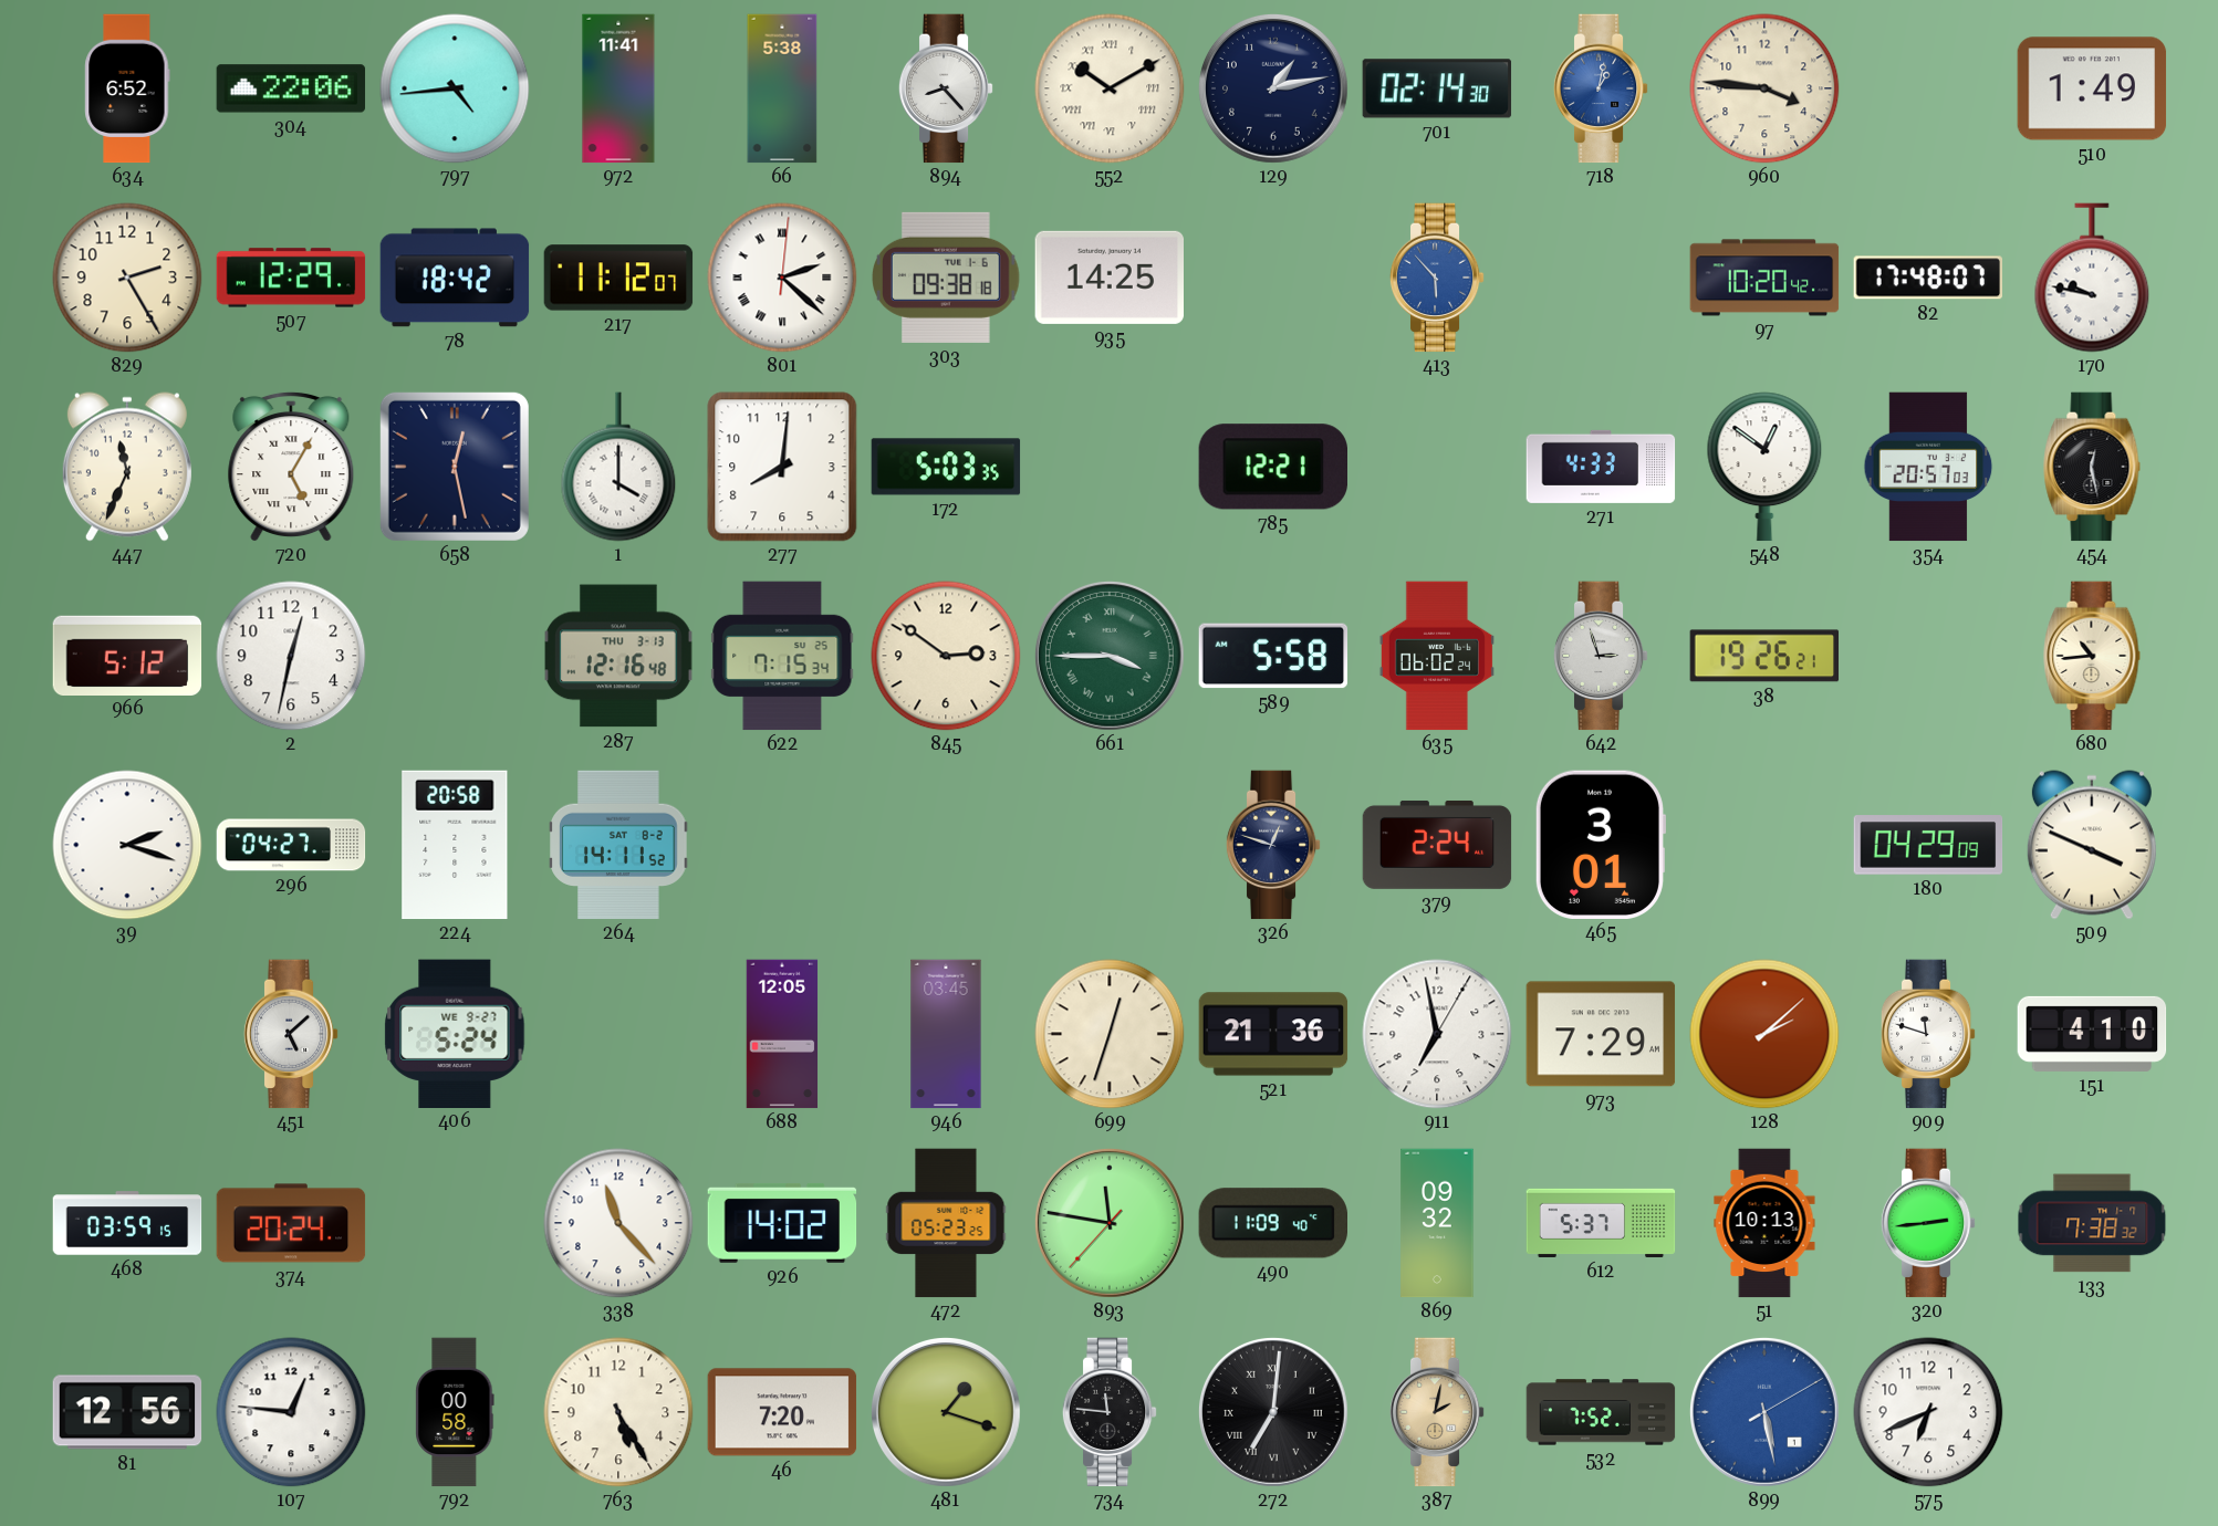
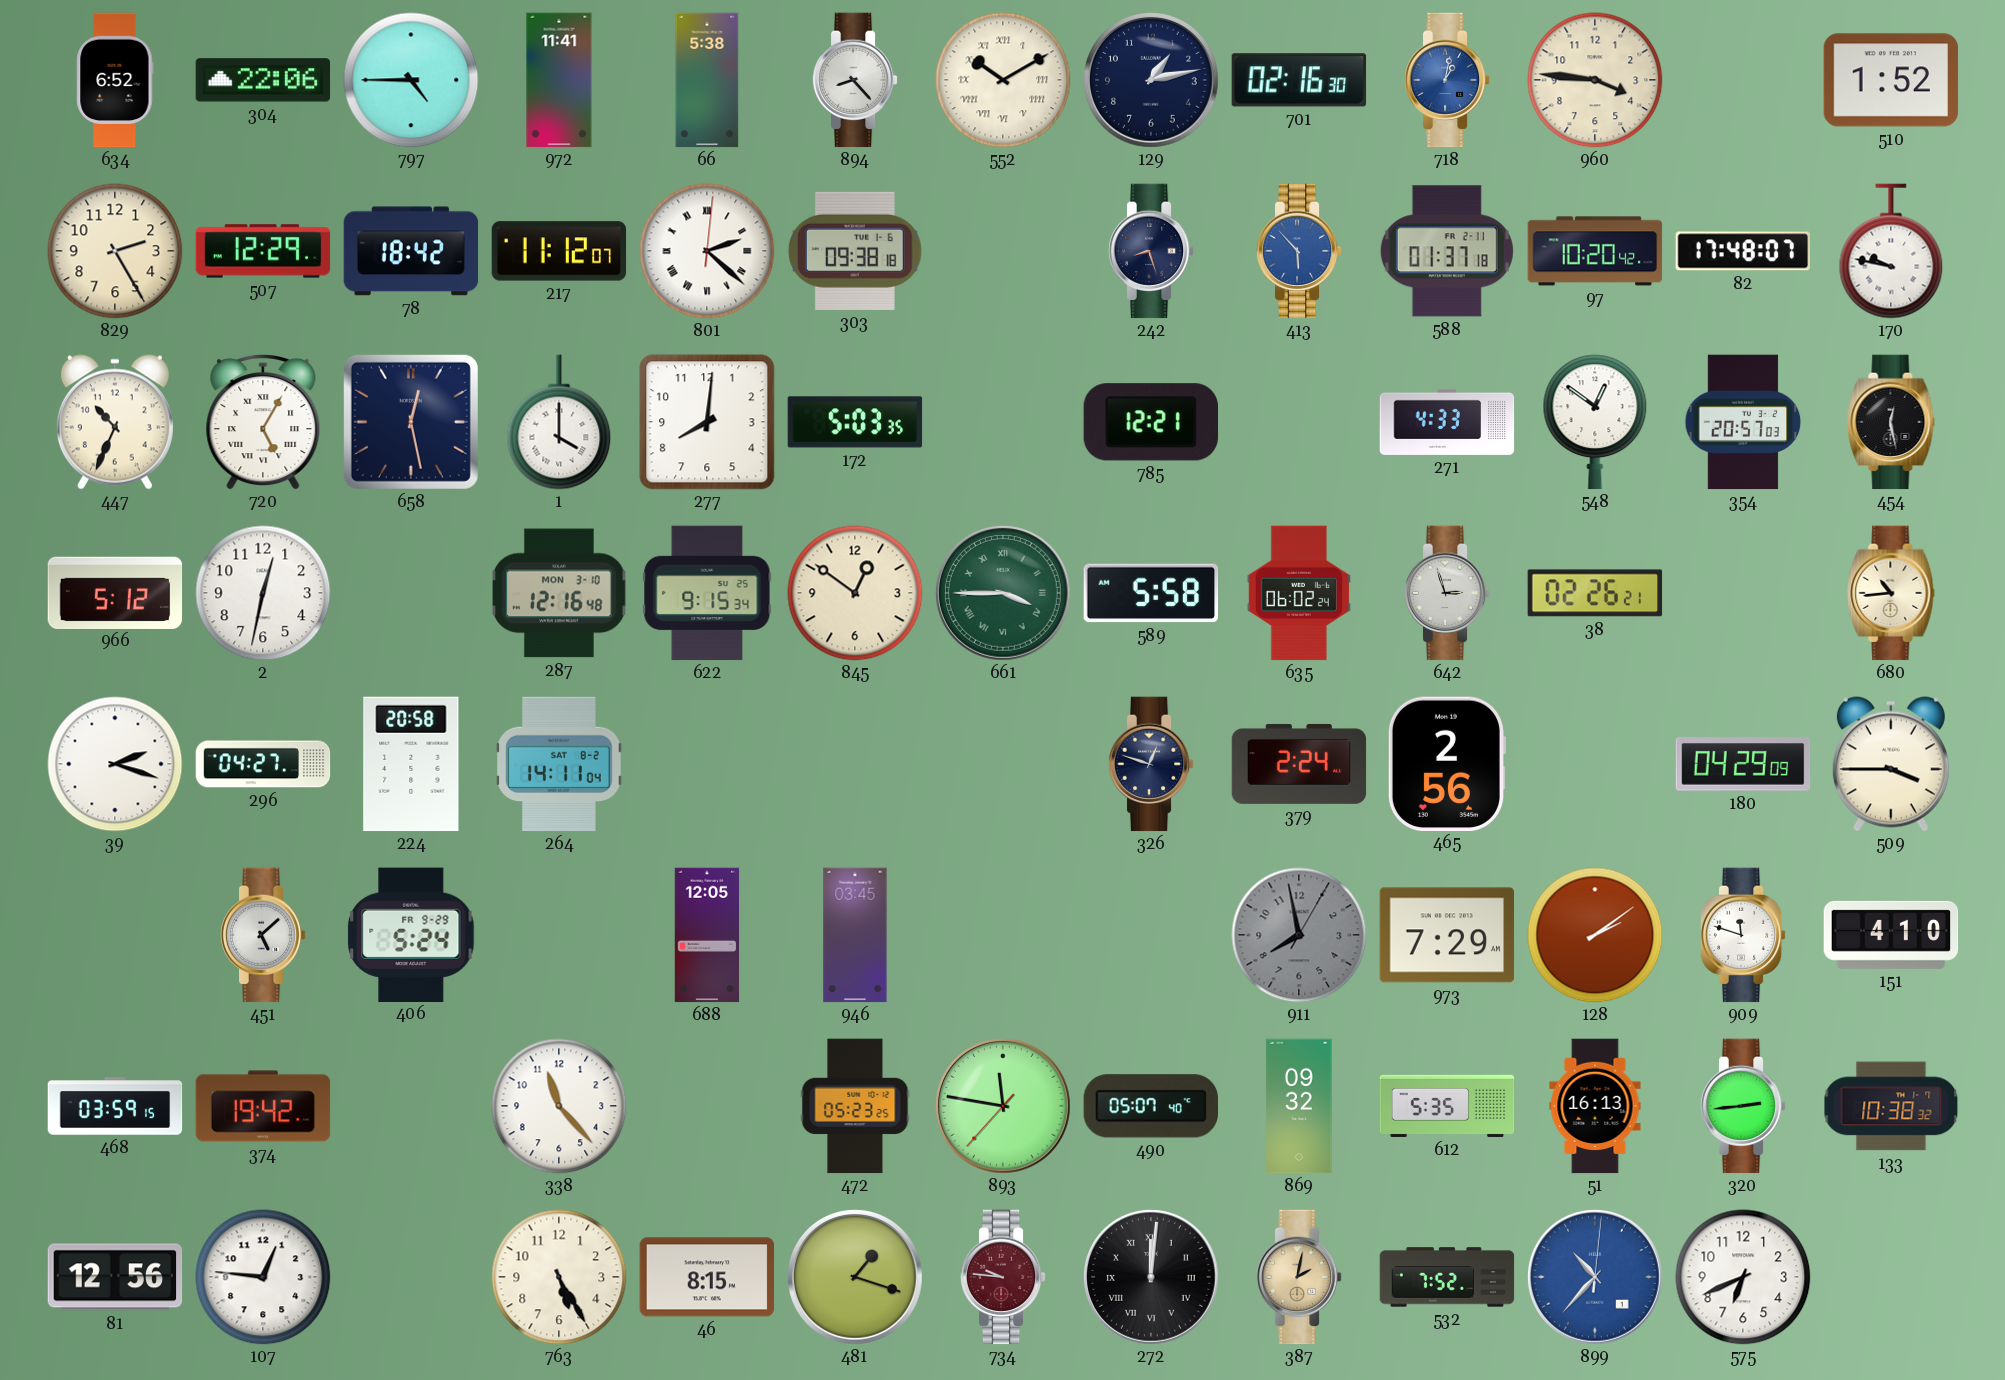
797: 4:44 -> 4:45 (411, 80)
701: 02:14 -> 02:16 (1299, 80)
510: 1:49 -> 1:52 (1891, 80)
935: 14:25 -> none (1108, 278)
242: none -> 8:27 (1151, 251)
588: none -> 01:37 (1447, 251)
447: 11:34 -> 10:34 (115, 422)
287 date: THU 3-13 -> MON 3-10 (559, 593)
622: 7:15 -> 9:15 (707, 593)
845: 2:51 -> 12:51 (855, 593)
38: 19:26 -> 02:26 (1595, 593)
264: 14:11:52 -> 14:11:04 (559, 764)
465: 3:01 -> 2:56 (1446, 763)
509: 3:49 -> 3:45 (1891, 764)
406 date: WE 9-27 -> FR 9-29 (411, 934)
699: 12:33 -> none (1110, 1034)
521: 21:36 -> none (1273, 1034)
911: 6:58 -> 7:58 (1299, 935)
911 dial: white -> grey (1299, 935)
128: 2:08 -> 2:09 (1595, 935)
374: 20:24 -> 19:42 (263, 1106)
926: 14:02 -> none (782, 1223)
490: 11:09 -> 05:07 (1150, 1106)
612: 5:37 -> 5:35 (1447, 1106)
51: 10:13 -> 16:13 (1595, 1106)
133: 7:38 -> 10:38 (1891, 1106)
792: 00:58 -> none (455, 1412)
46: 7:20 -> 8:15 (707, 1277)
734: 11:46 -> 9:46 (1003, 1277)
734 dial: black -> burgundy (1003, 1277)
272: 7:01 -> 12:01 (1151, 1277)
899: 5:28 -> 10:37 (1595, 1277)
